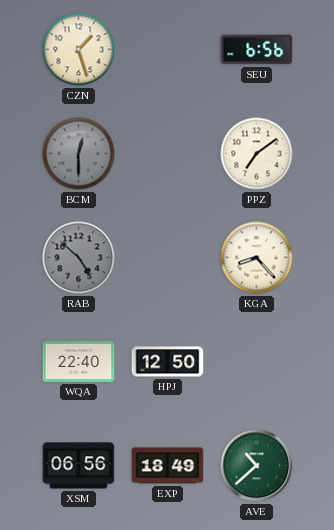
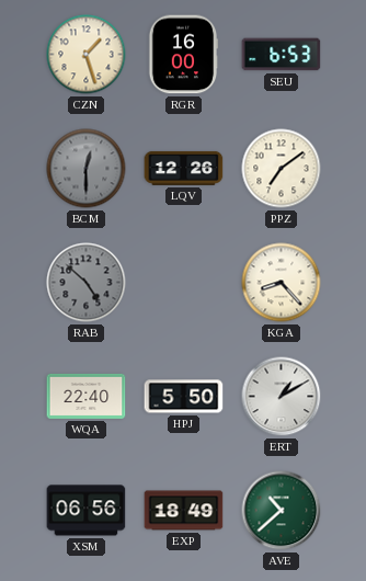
RGR: none -> 16:00 (183, 55)
SEU: 6:56 -> 6:53 (282, 55)
LQV: none -> 12:26 (184, 168)
HPJ: 12:50 -> 5:50 (184, 397)
ERT: none -> 1:10 (282, 397)
